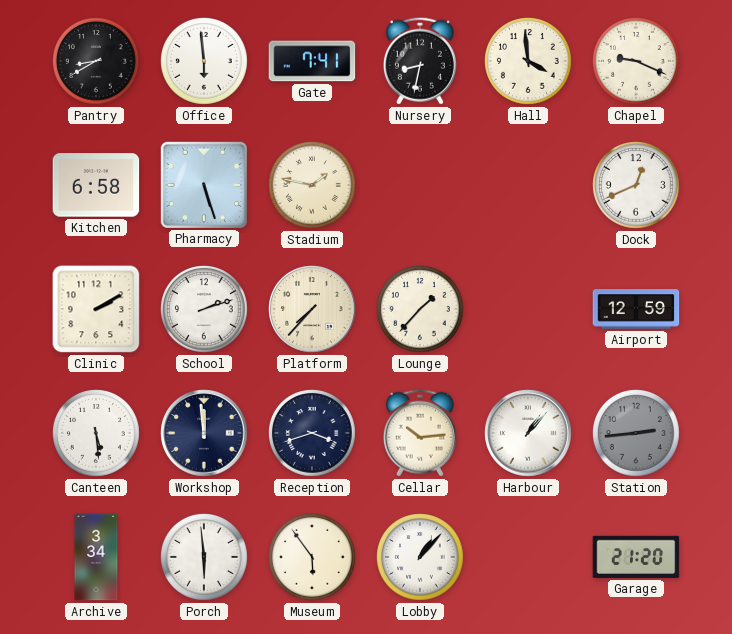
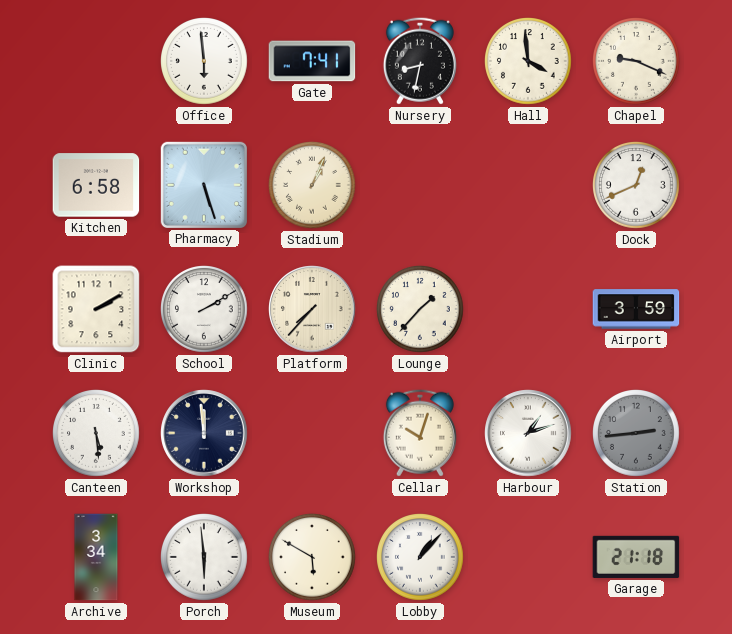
Pantry: 8:40 -> none (97, 62)
Stadium: 1:47 -> 1:04 (313, 186)
School: 2:12 -> 2:10 (205, 310)
Airport: 12:59 -> 3:59 (636, 309)
Reception: 3:42 -> none (313, 434)
Cellar: 10:14 -> 10:03 (420, 433)
Harbour: 1:07 -> 1:12 (528, 433)
Museum: 5:54 -> 5:50 (313, 558)
Garage: 21:20 -> 21:18 (636, 557)
